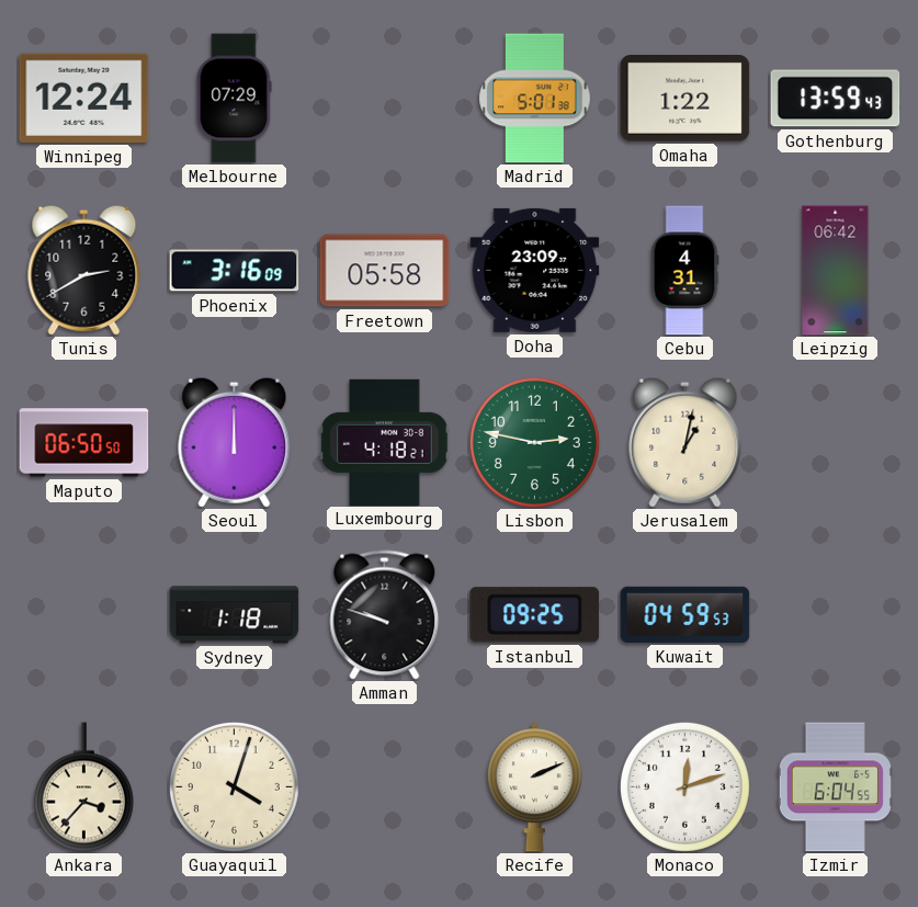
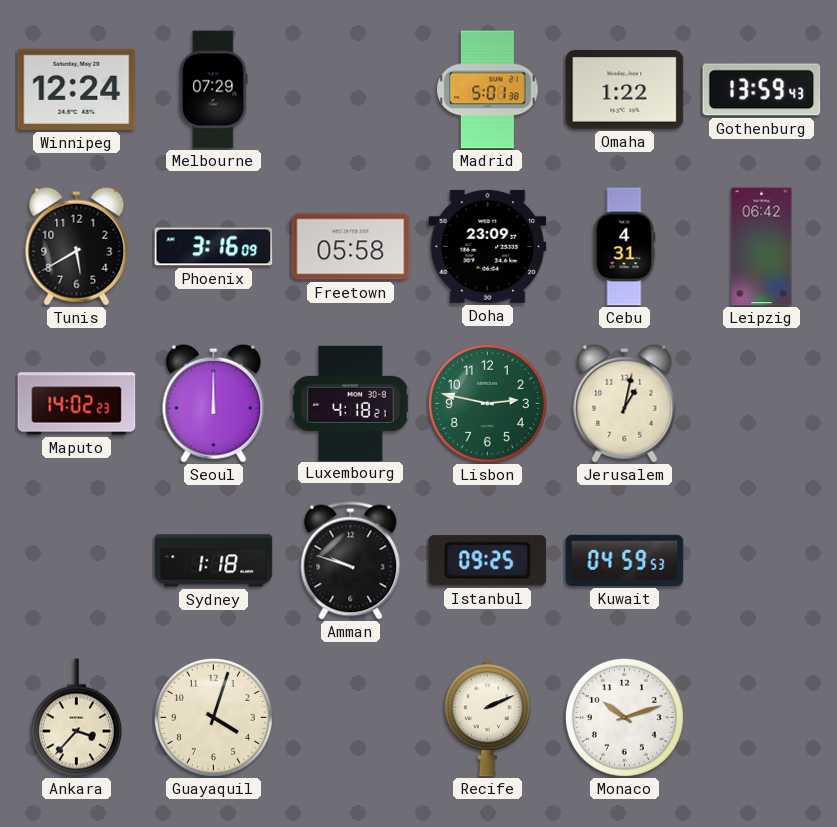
Tunis: 2:40 -> 5:40 (77, 246)
Maputo: 06:50 -> 14:02 (77, 404)
Monaco: 12:12 -> 10:12 (624, 717)
Izmir: 6:04 -> none (835, 787)
